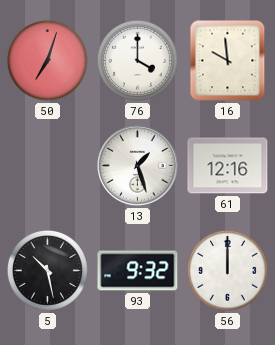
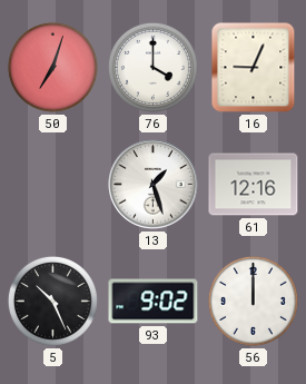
16: 9:59 -> 9:04 (254, 68)
5: 10:28 -> 10:26 (52, 301)
93: 9:32 -> 9:02 (154, 302)
